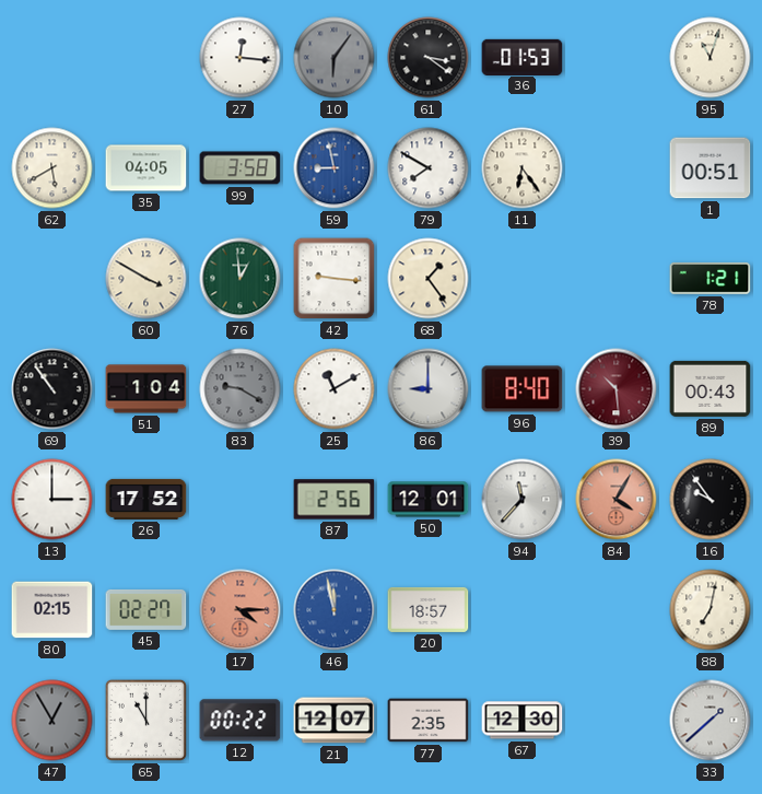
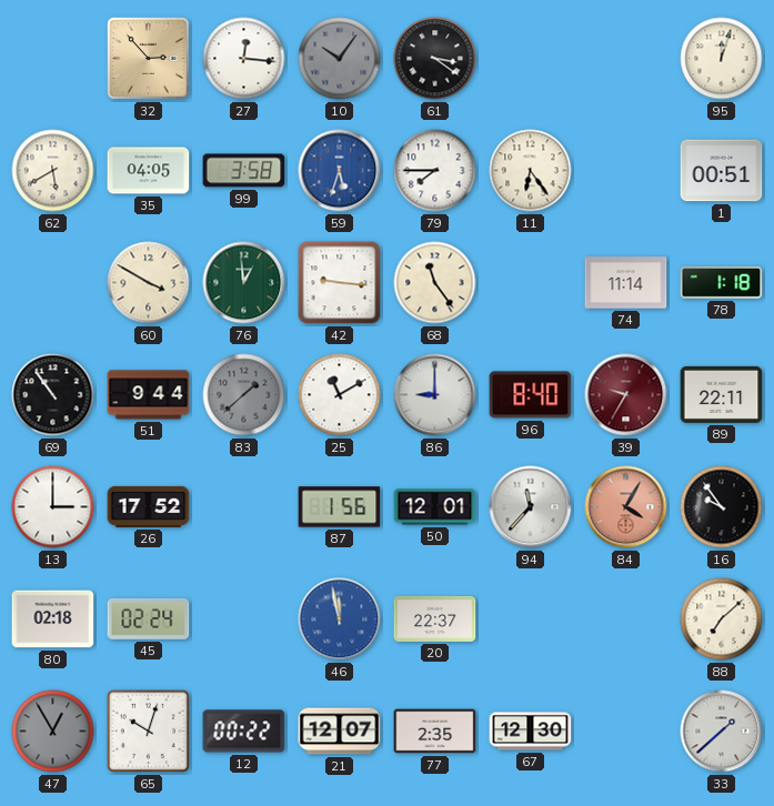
32: none -> 2:53 (149, 59)
10: 6:06 -> 10:06 (340, 59)
36: 01:53 -> none (523, 57)
95: 11:03 -> 12:03 (722, 59)
59: 8:58 -> 5:33 (340, 171)
79: 7:50 -> 7:45 (435, 171)
68: 1:24 -> 11:24 (435, 283)
74: none -> 11:14 (626, 283)
78: 1:21 -> 1:18 (722, 283)
51: 1:04 -> 9:44 (149, 395)
83: 9:20 -> 1:38 (244, 395)
39: 10:29 -> 9:35 (626, 395)
89: 00:43 -> 22:11 (722, 394)
87: 2:56 -> 1:56 (340, 507)
80: 02:15 -> 02:18 (53, 619)
45: 02:27 -> 02:24 (149, 618)
17: 4:15 -> none (241, 610)
20: 18:57 -> 22:37 (435, 618)
88: 7:02 -> 7:08 (722, 619)
65: 11:00 -> 10:03 (148, 731)
